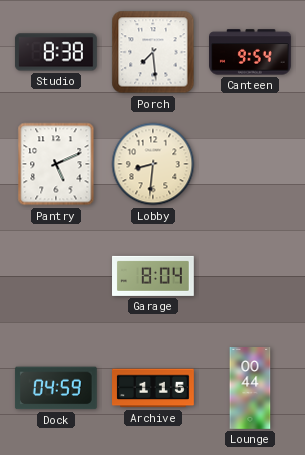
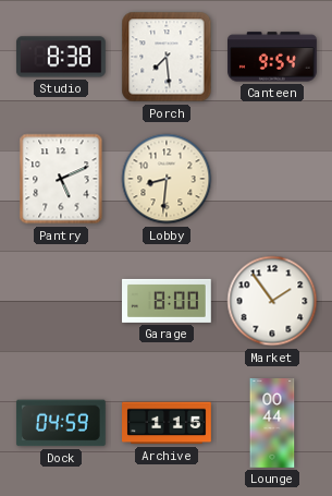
Garage: 8:04 -> 8:00 (168, 301)
Market: none -> 1:54 (272, 301)
